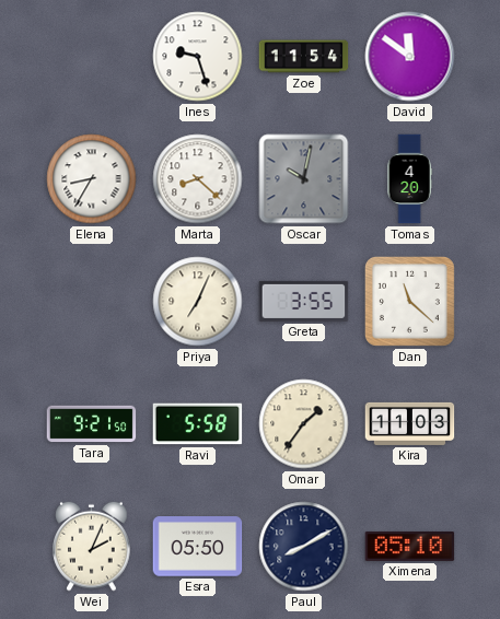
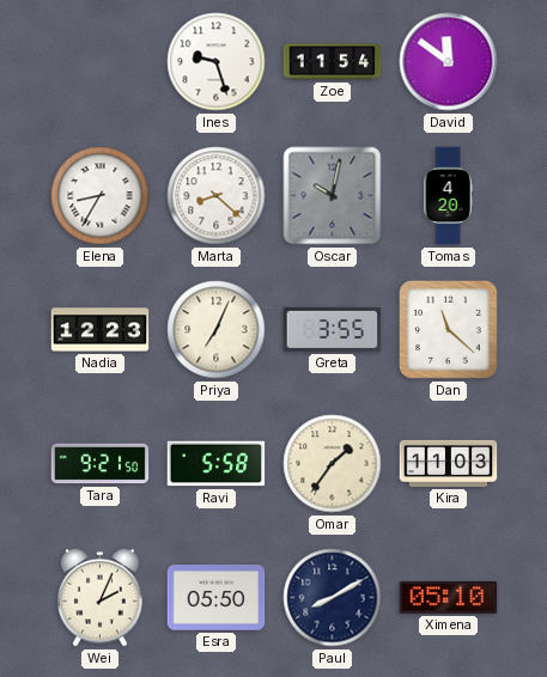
Nadia: none -> 12:23 (101, 330)
